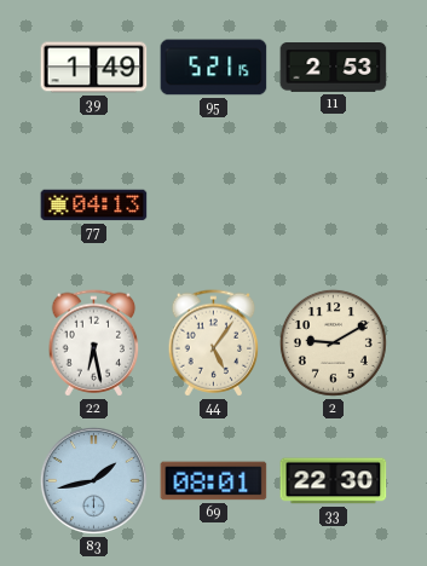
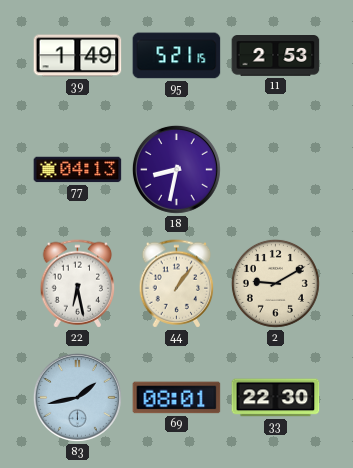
18: none -> 8:32 (176, 169)
44: 5:06 -> 1:06 (177, 284)
